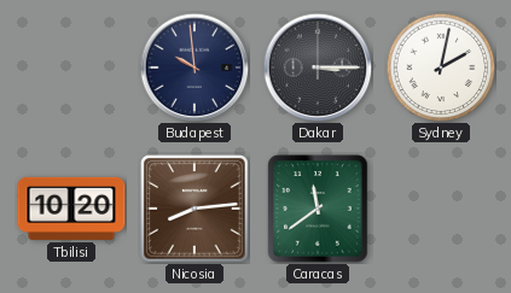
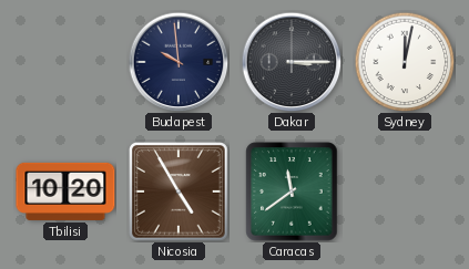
Sydney: 2:02 -> 12:02 (405, 62)
Nicosia: 8:14 -> 4:55 (180, 193)
